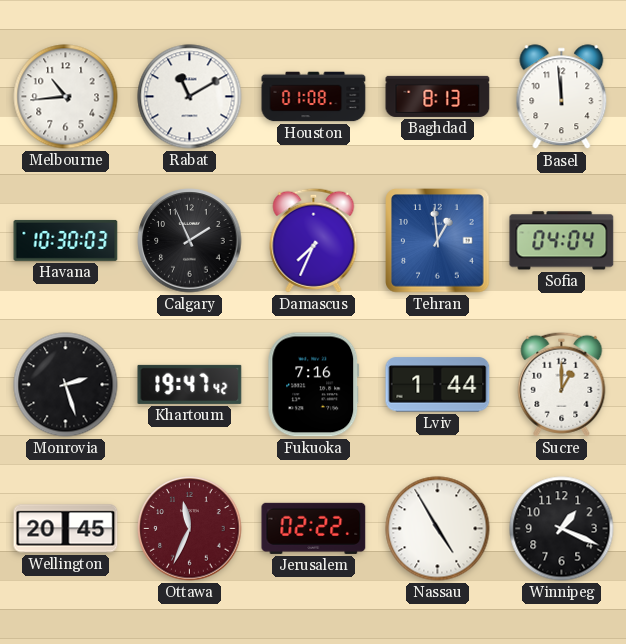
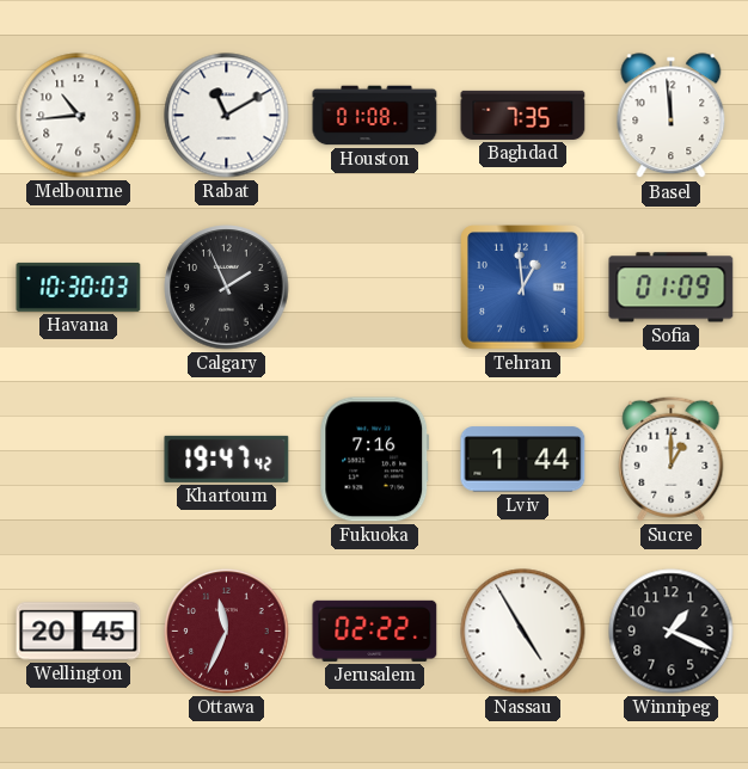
Baghdad: 8:13 -> 7:35 (523, 115)
Damascus: 7:34 -> none (314, 240)
Sofia: 04:04 -> 01:09 (672, 288)
Monrovia: 2:27 -> none (66, 385)
